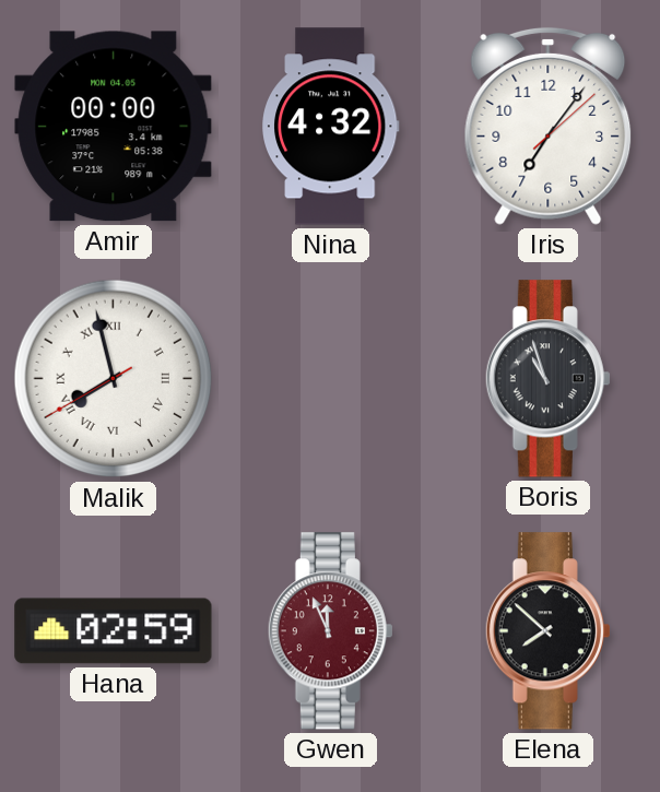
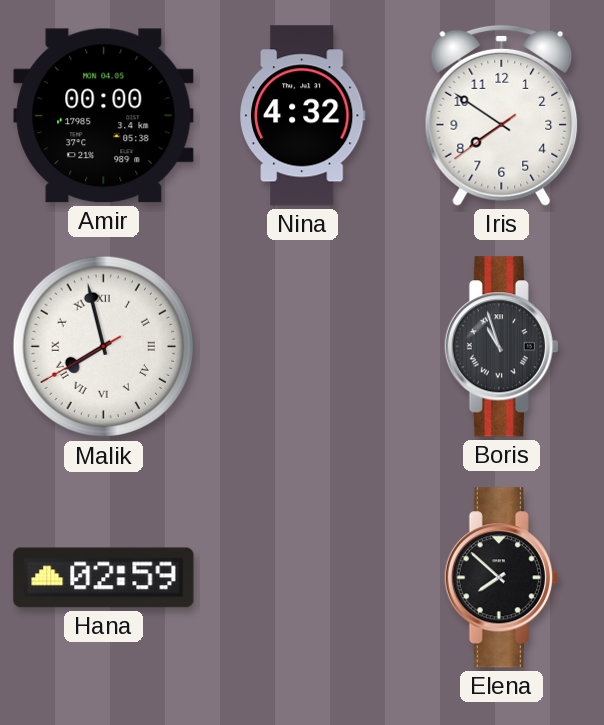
Iris: 7:06 -> 7:50 (502, 115)
Gwen: 11:56 -> none (330, 631)
